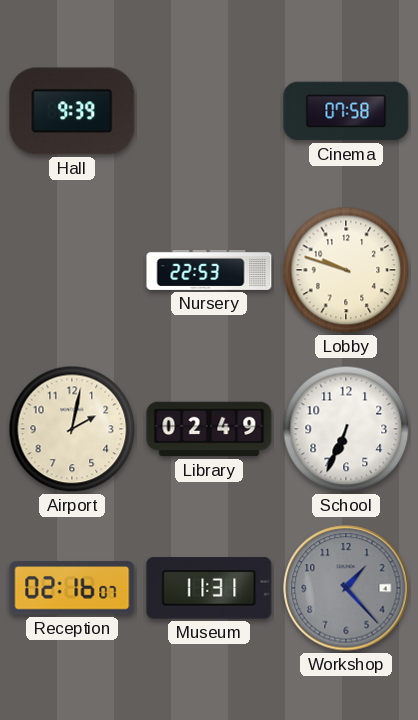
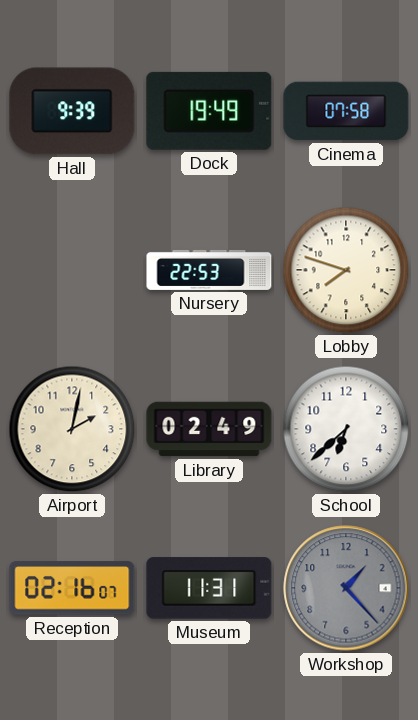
Dock: none -> 19:49 (209, 111)
Lobby: 9:48 -> 7:48 (346, 270)
School: 6:34 -> 6:38 (346, 429)
